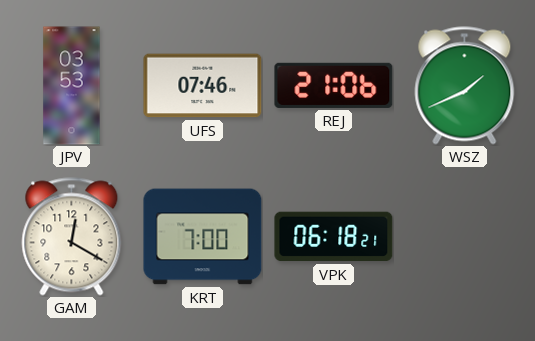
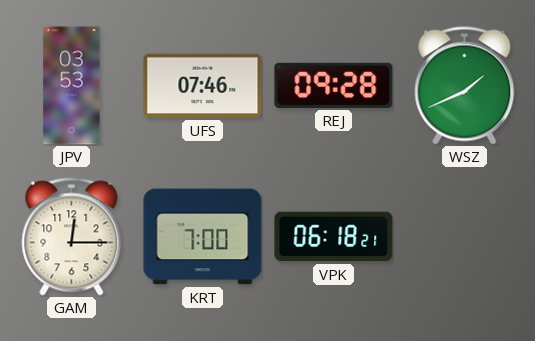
REJ: 21:06 -> 09:28 (334, 85)
GAM: 12:20 -> 12:15 (72, 237)
